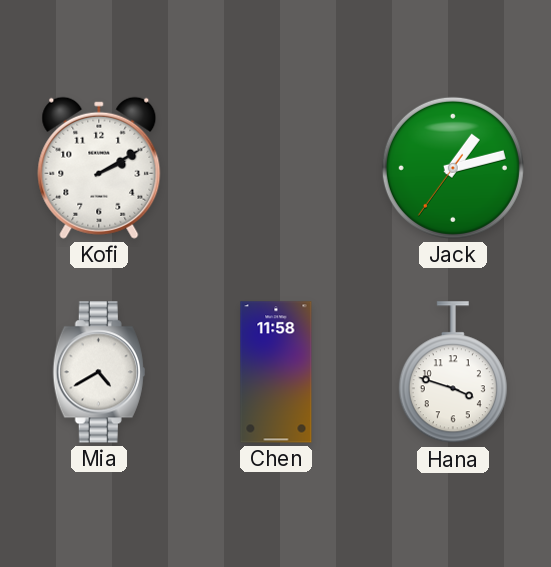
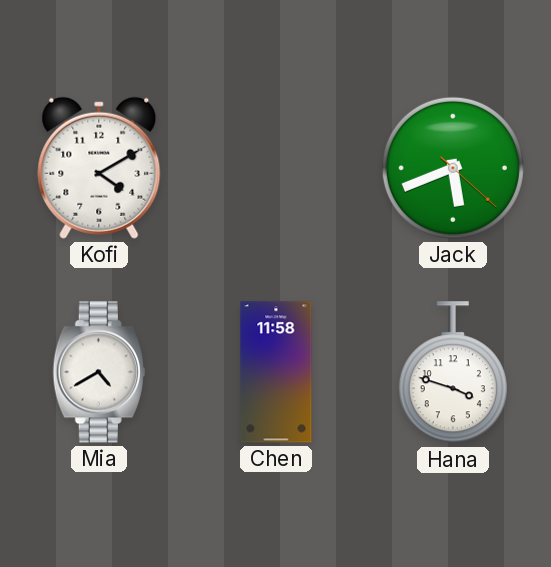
Kofi: 2:10 -> 4:10 (99, 168)
Jack: 1:12 -> 5:41 (453, 168)
